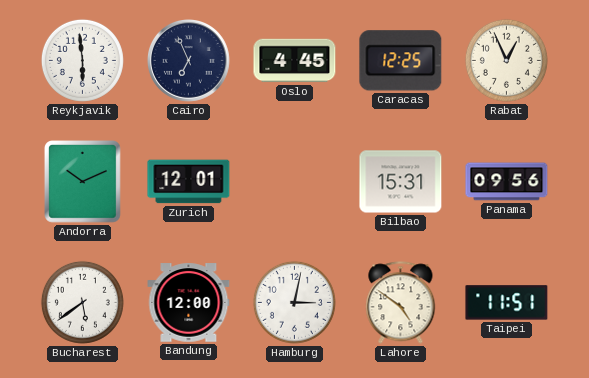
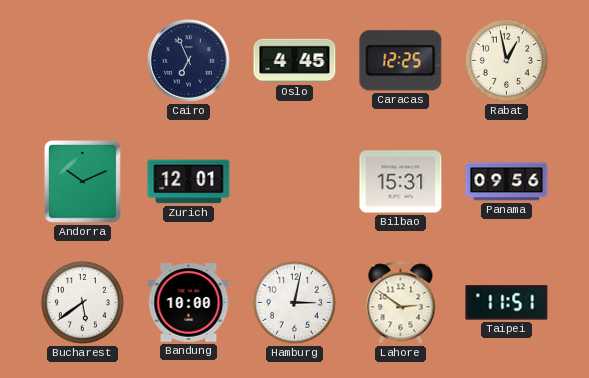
Reykjavik: 5:59 -> none (82, 60)
Rabat: 12:56 -> 12:58 (506, 60)
Bandung: 12:00 -> 10:00 (189, 303)
Lahore: 4:51 -> 2:51 (401, 303)
